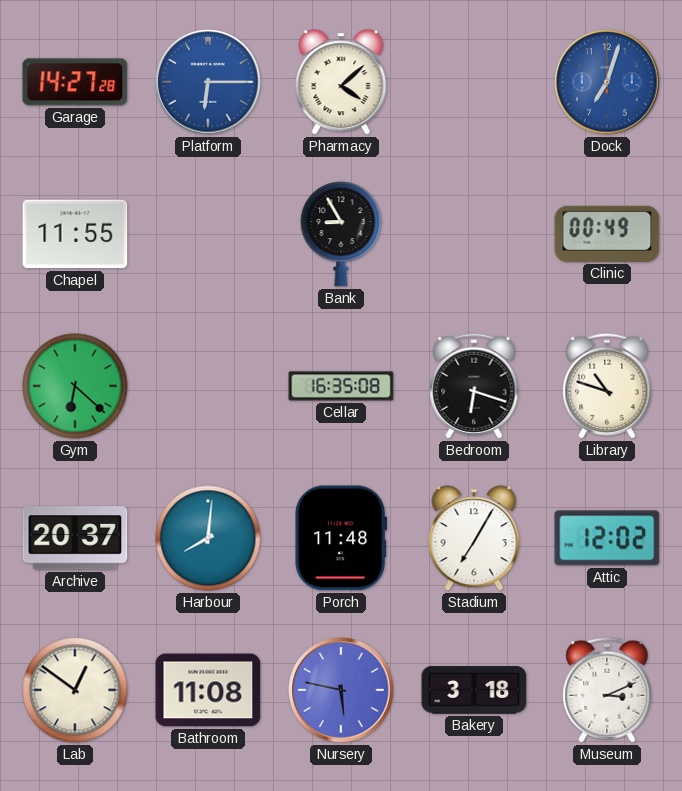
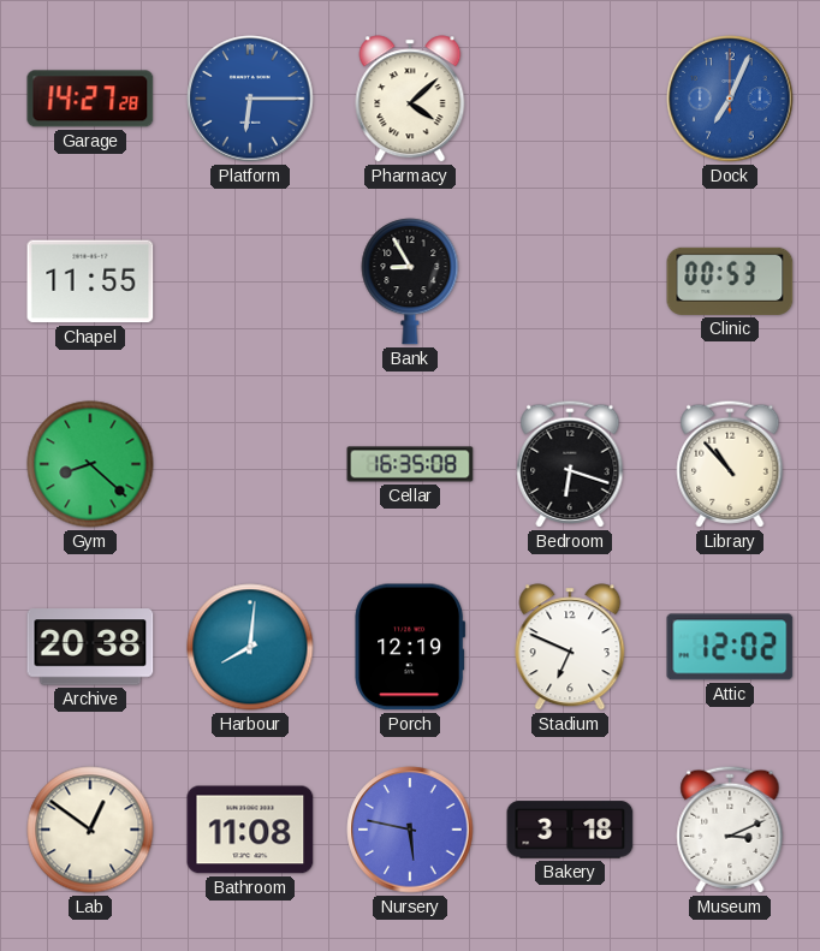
Dock: 7:03 -> 7:04 (730, 99)
Clinic: 00:49 -> 00:53 (730, 281)
Gym: 6:22 -> 8:22 (90, 464)
Library: 10:48 -> 10:53 (730, 464)
Archive: 20:37 -> 20:38 (90, 647)
Porch: 11:48 -> 12:19 (410, 647)
Stadium: 7:05 -> 6:49 (570, 647)
